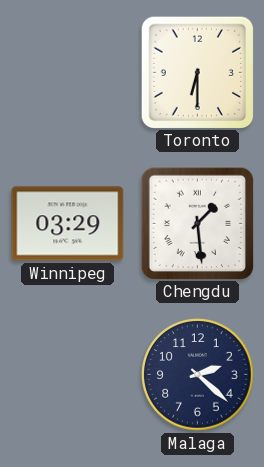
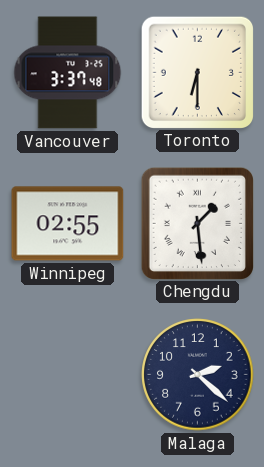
Vancouver: none -> 3:37 (68, 73)
Winnipeg: 03:29 -> 02:55 (68, 224)
